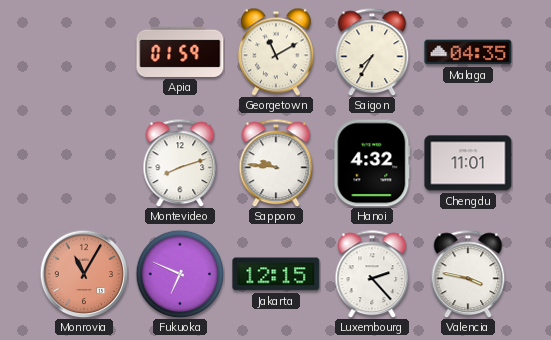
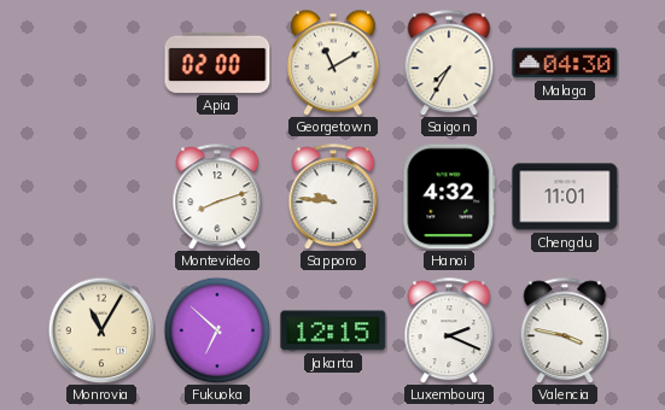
Apia: 01:59 -> 02:00 (217, 63)
Malaga: 04:35 -> 04:30 (565, 63)
Monrovia dial: salmon -> cream (101, 330)
Fukuoka: 6:49 -> 6:52 (217, 330)
Luxembourg: 2:23 -> 2:19 (449, 330)
